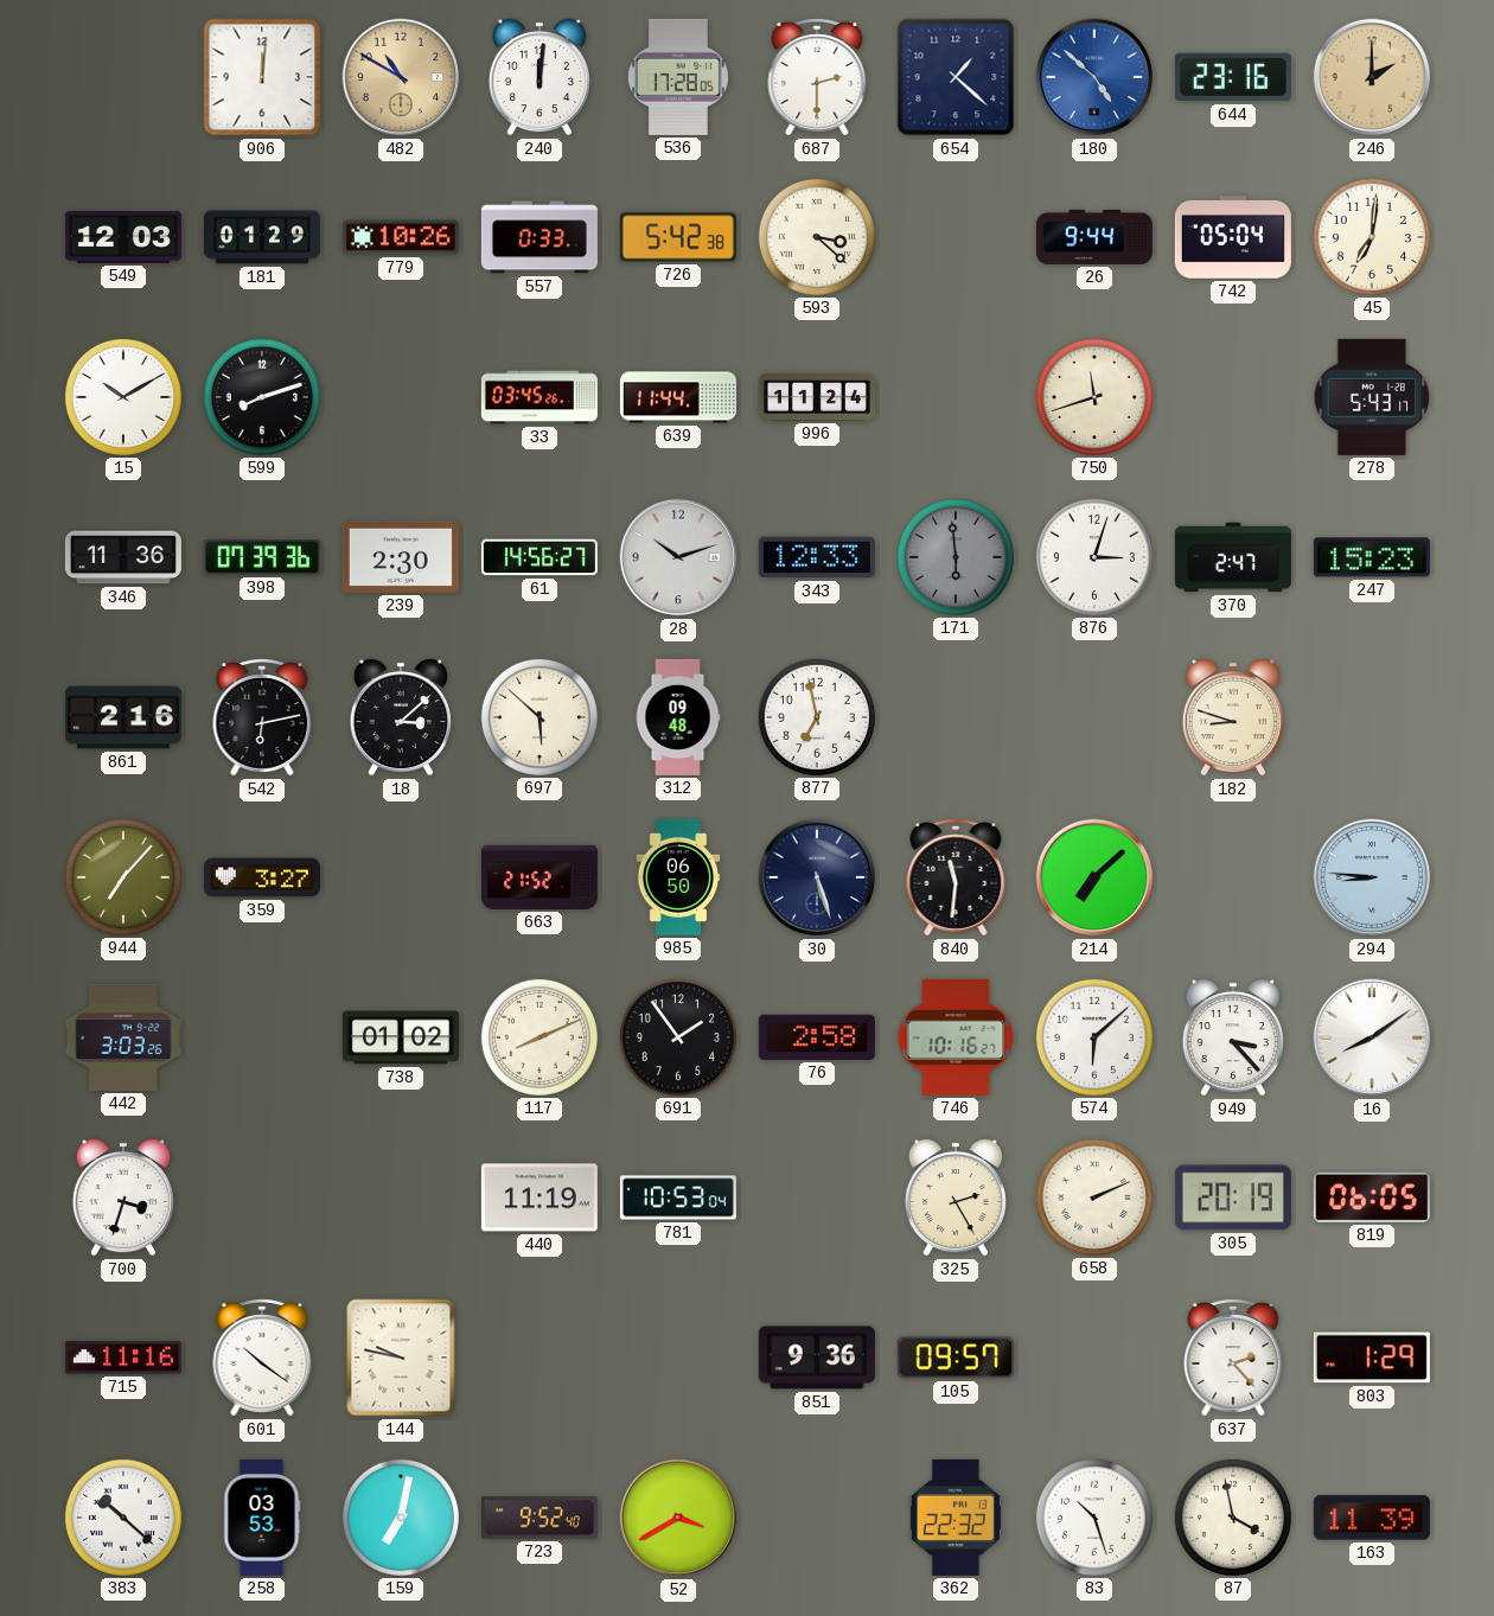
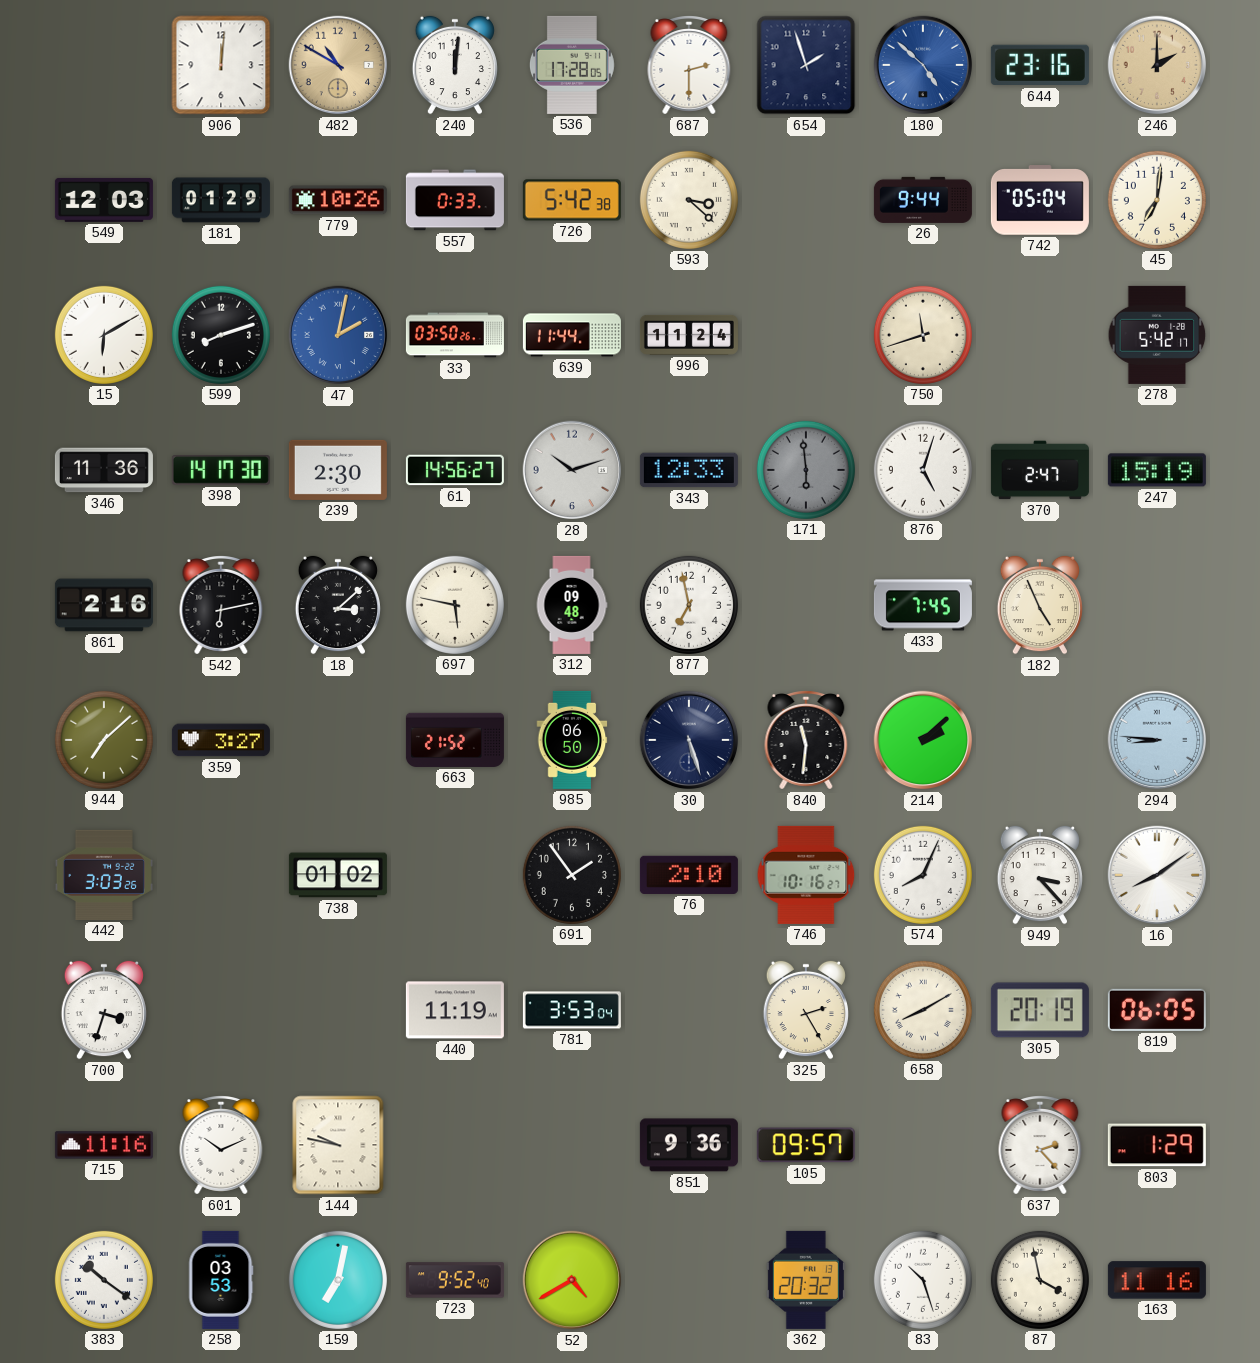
654: 1:22 -> 1:57 (806, 65)
15: 10:10 -> 6:10 (104, 335)
47: none -> 2:02 (338, 335)
33: 03:45 -> 03:50 (455, 335)
278: 5:43 -> 5:42 (1157, 335)
398: 07:39 -> 14:17 (221, 471)
876: 3:03 -> 5:03 (923, 470)
247: 15:23 -> 15:19 (1157, 470)
697: 5:52 -> 5:47 (455, 605)
433: none -> 7:45 (923, 605)
182: 8:48 -> 4:56 (1039, 605)
944: 7:07 -> 7:08 (104, 740)
214: 7:08 -> 2:08 (923, 740)
117: 8:11 -> none (539, 1037)
76: 2:58 -> 2:10 (689, 875)
574: 6:08 -> 8:04 (923, 875)
781: 10:53 -> 3:53 (572, 1010)
658: 2:11 -> 8:10 (923, 1010)
601: 10:21 -> 10:11 (221, 1146)
383: 10:22 -> 10:21 (104, 1280)
52: 3:40 -> 4:40 (572, 1280)
362: 22:32 -> 20:32 (806, 1280)
163: 11:39 -> 11:16 (1157, 1280)
